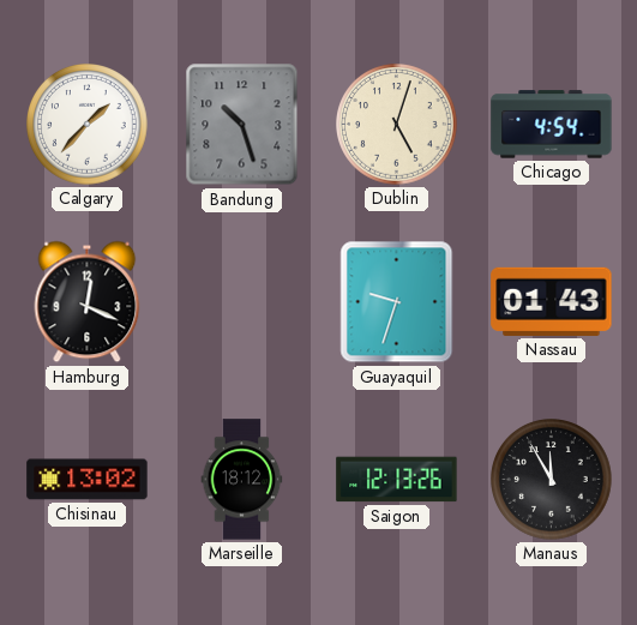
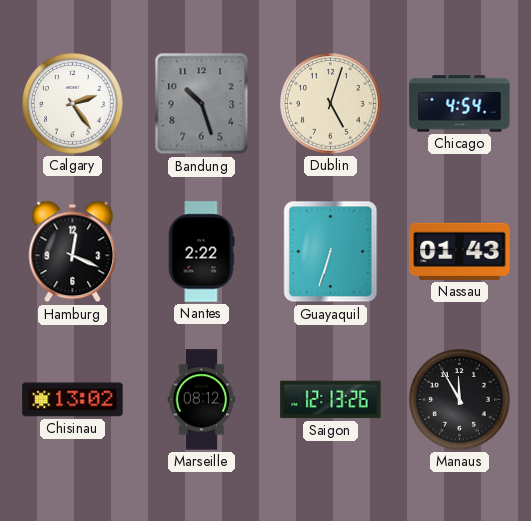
Calgary: 1:37 -> 2:24 (73, 104)
Nantes: none -> 2:22 (201, 252)
Guayaquil: 9:33 -> 6:33 (331, 252)
Marseille: 18:12 -> 08:12 (202, 400)
